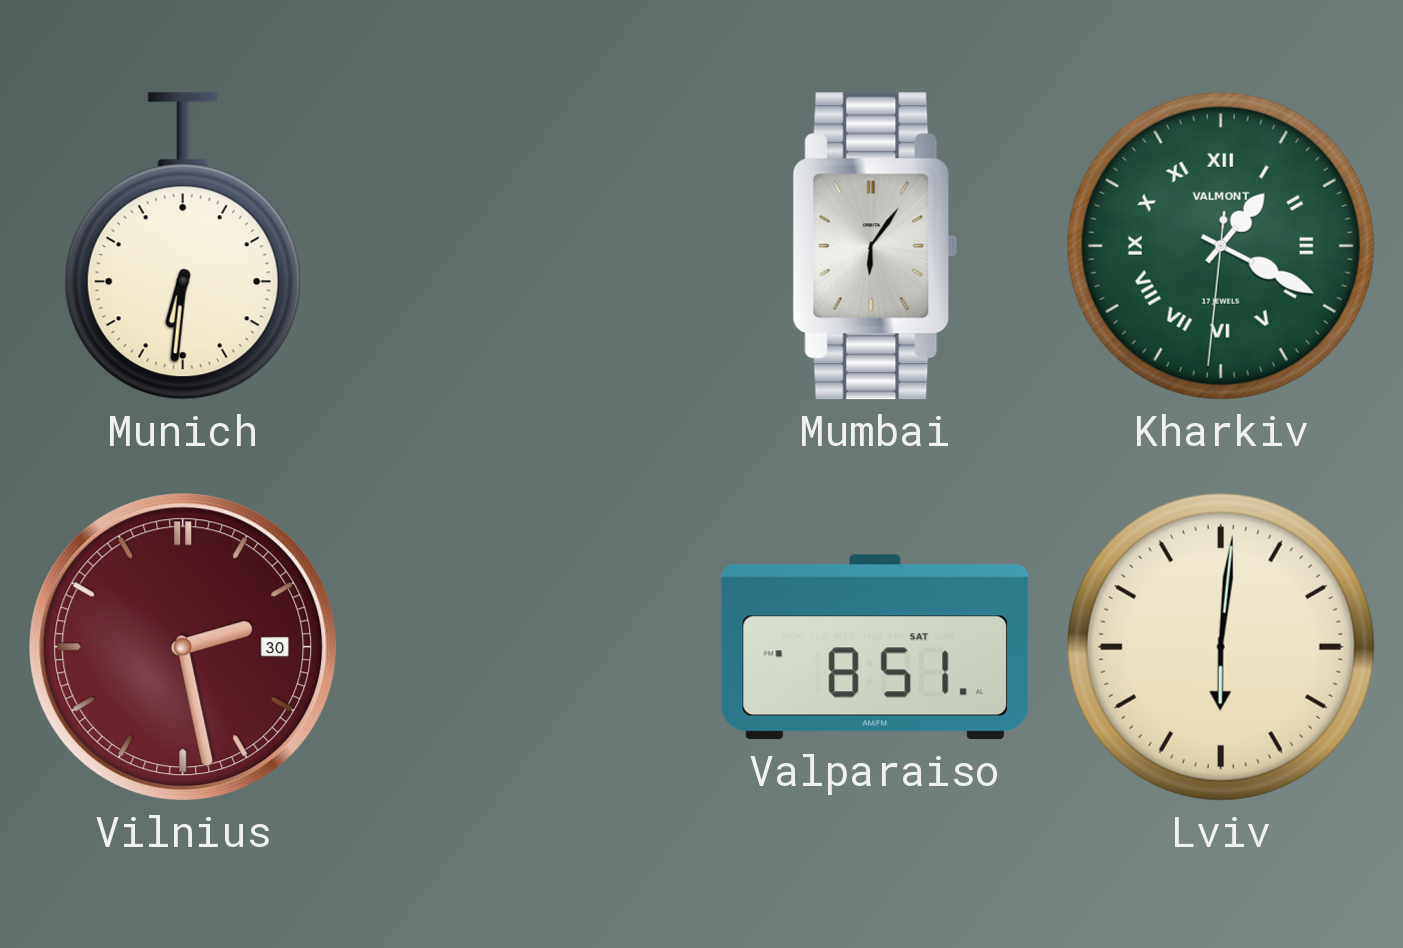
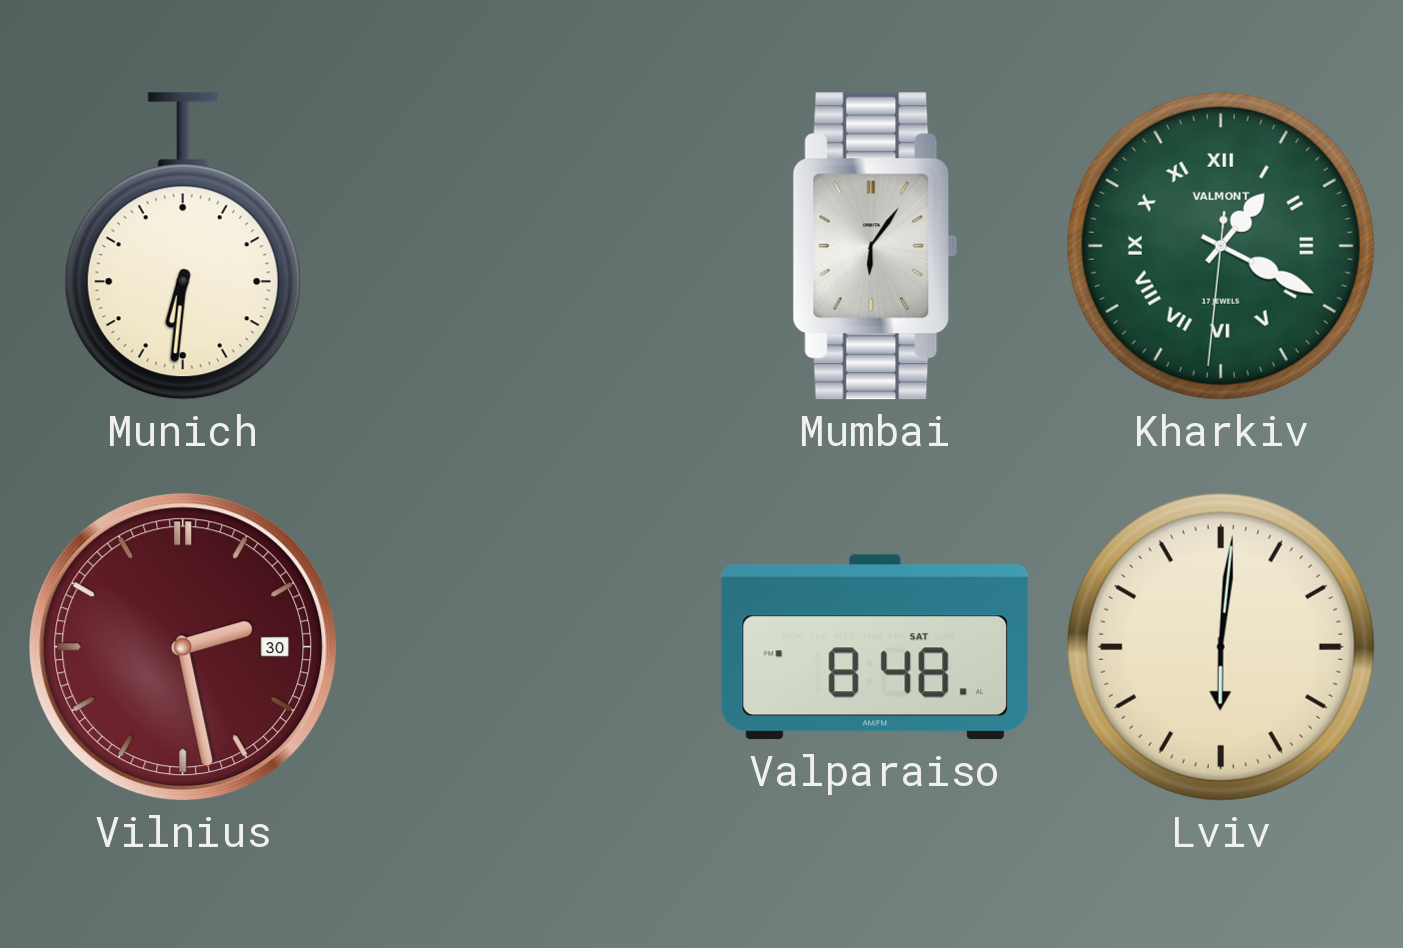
Valparaiso: 8:51 -> 8:48 (875, 647)
